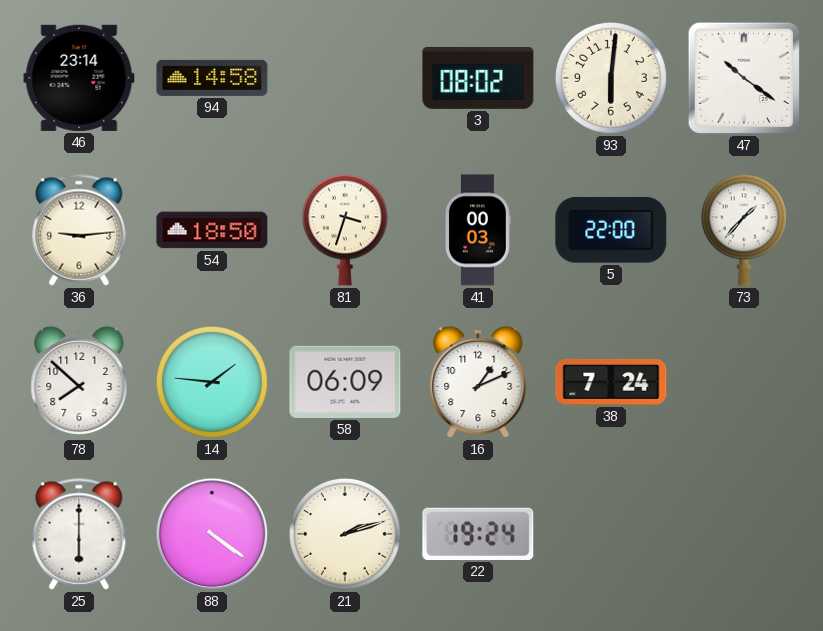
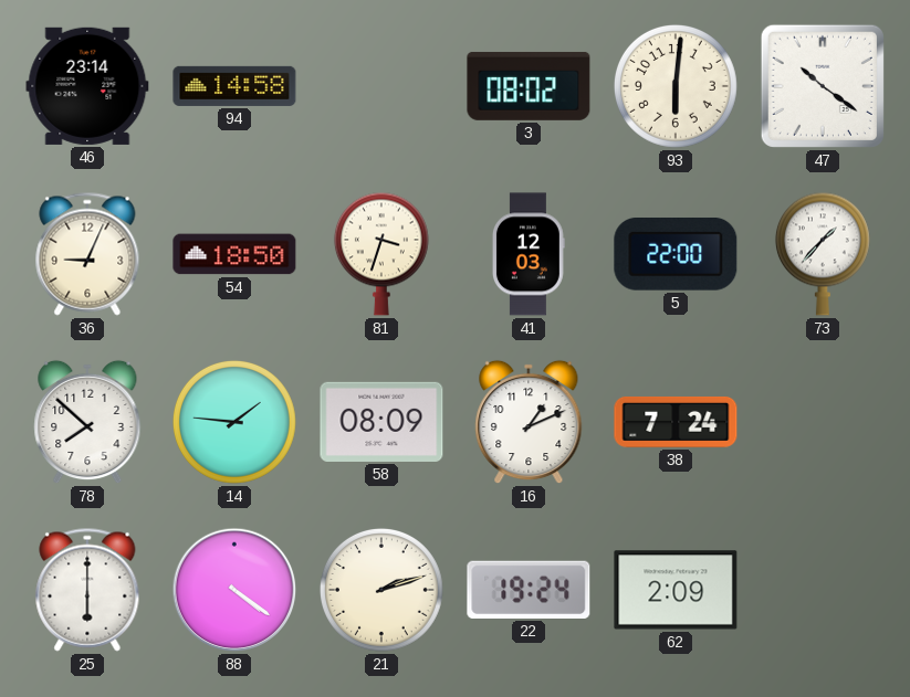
36: 9:14 -> 9:04 (87, 254)
41: 00:03 -> 12:03 (529, 254)
58: 06:09 -> 08:09 (381, 422)
62: none -> 2:09 (676, 590)
